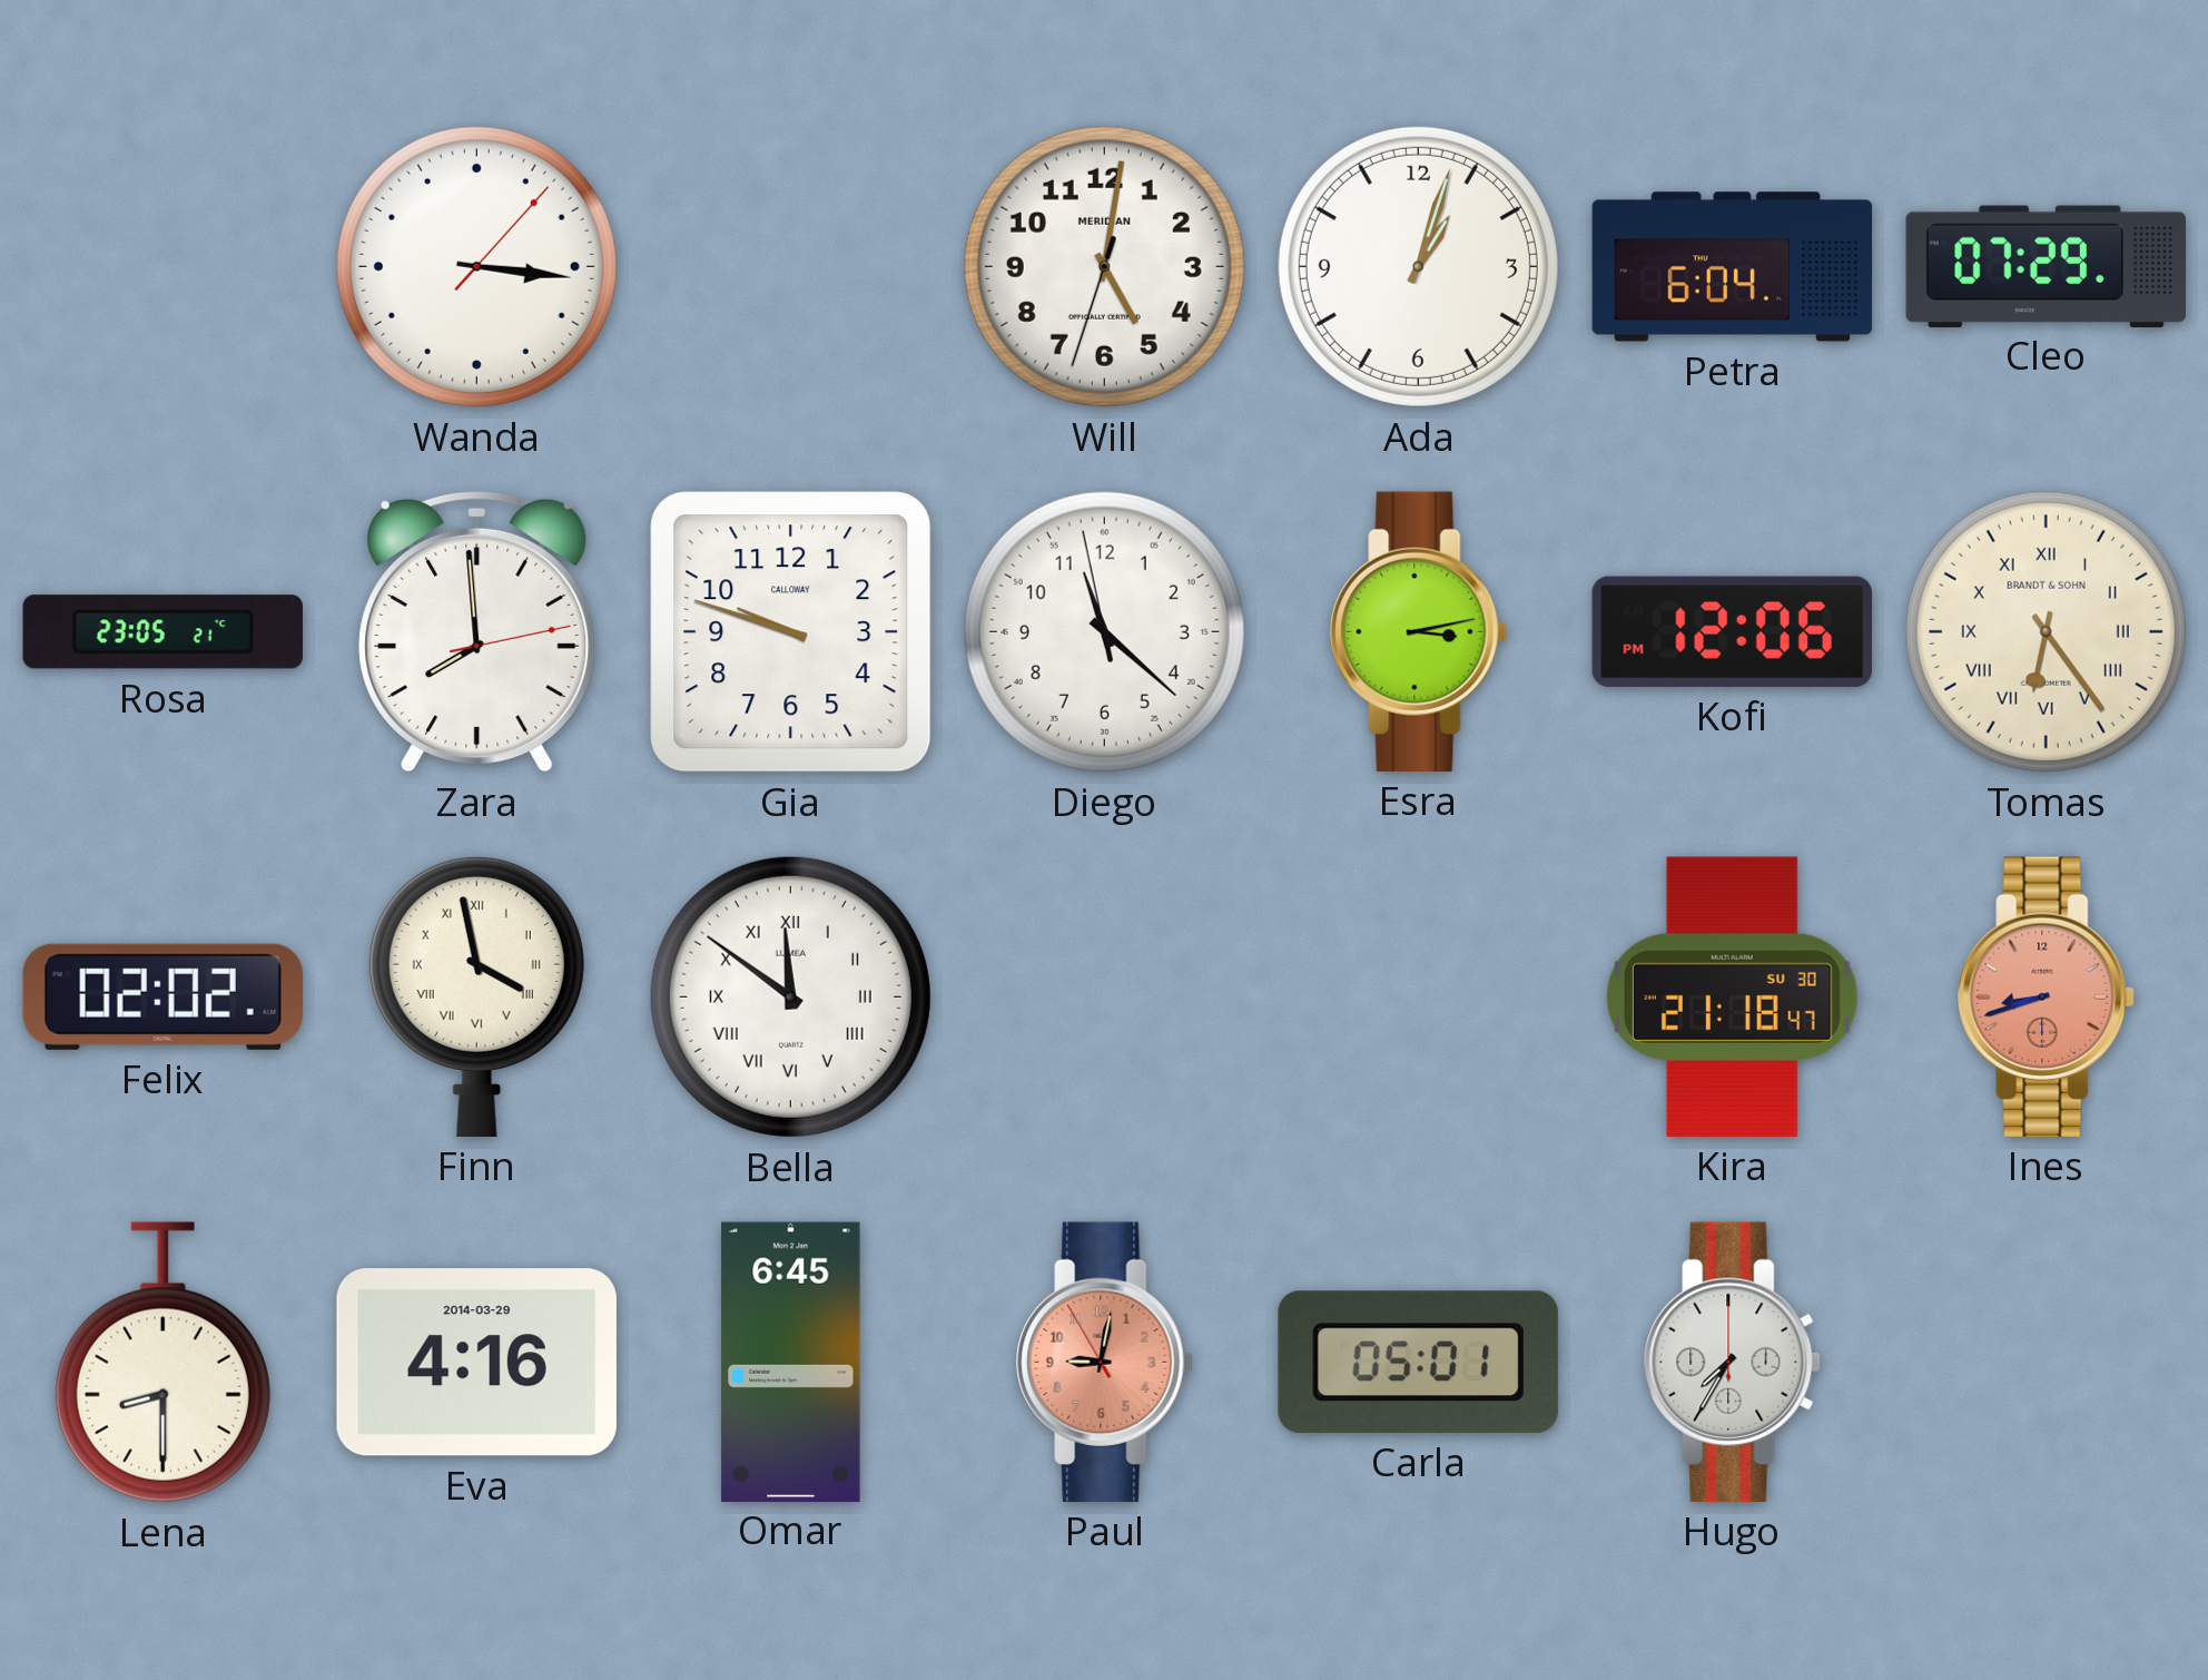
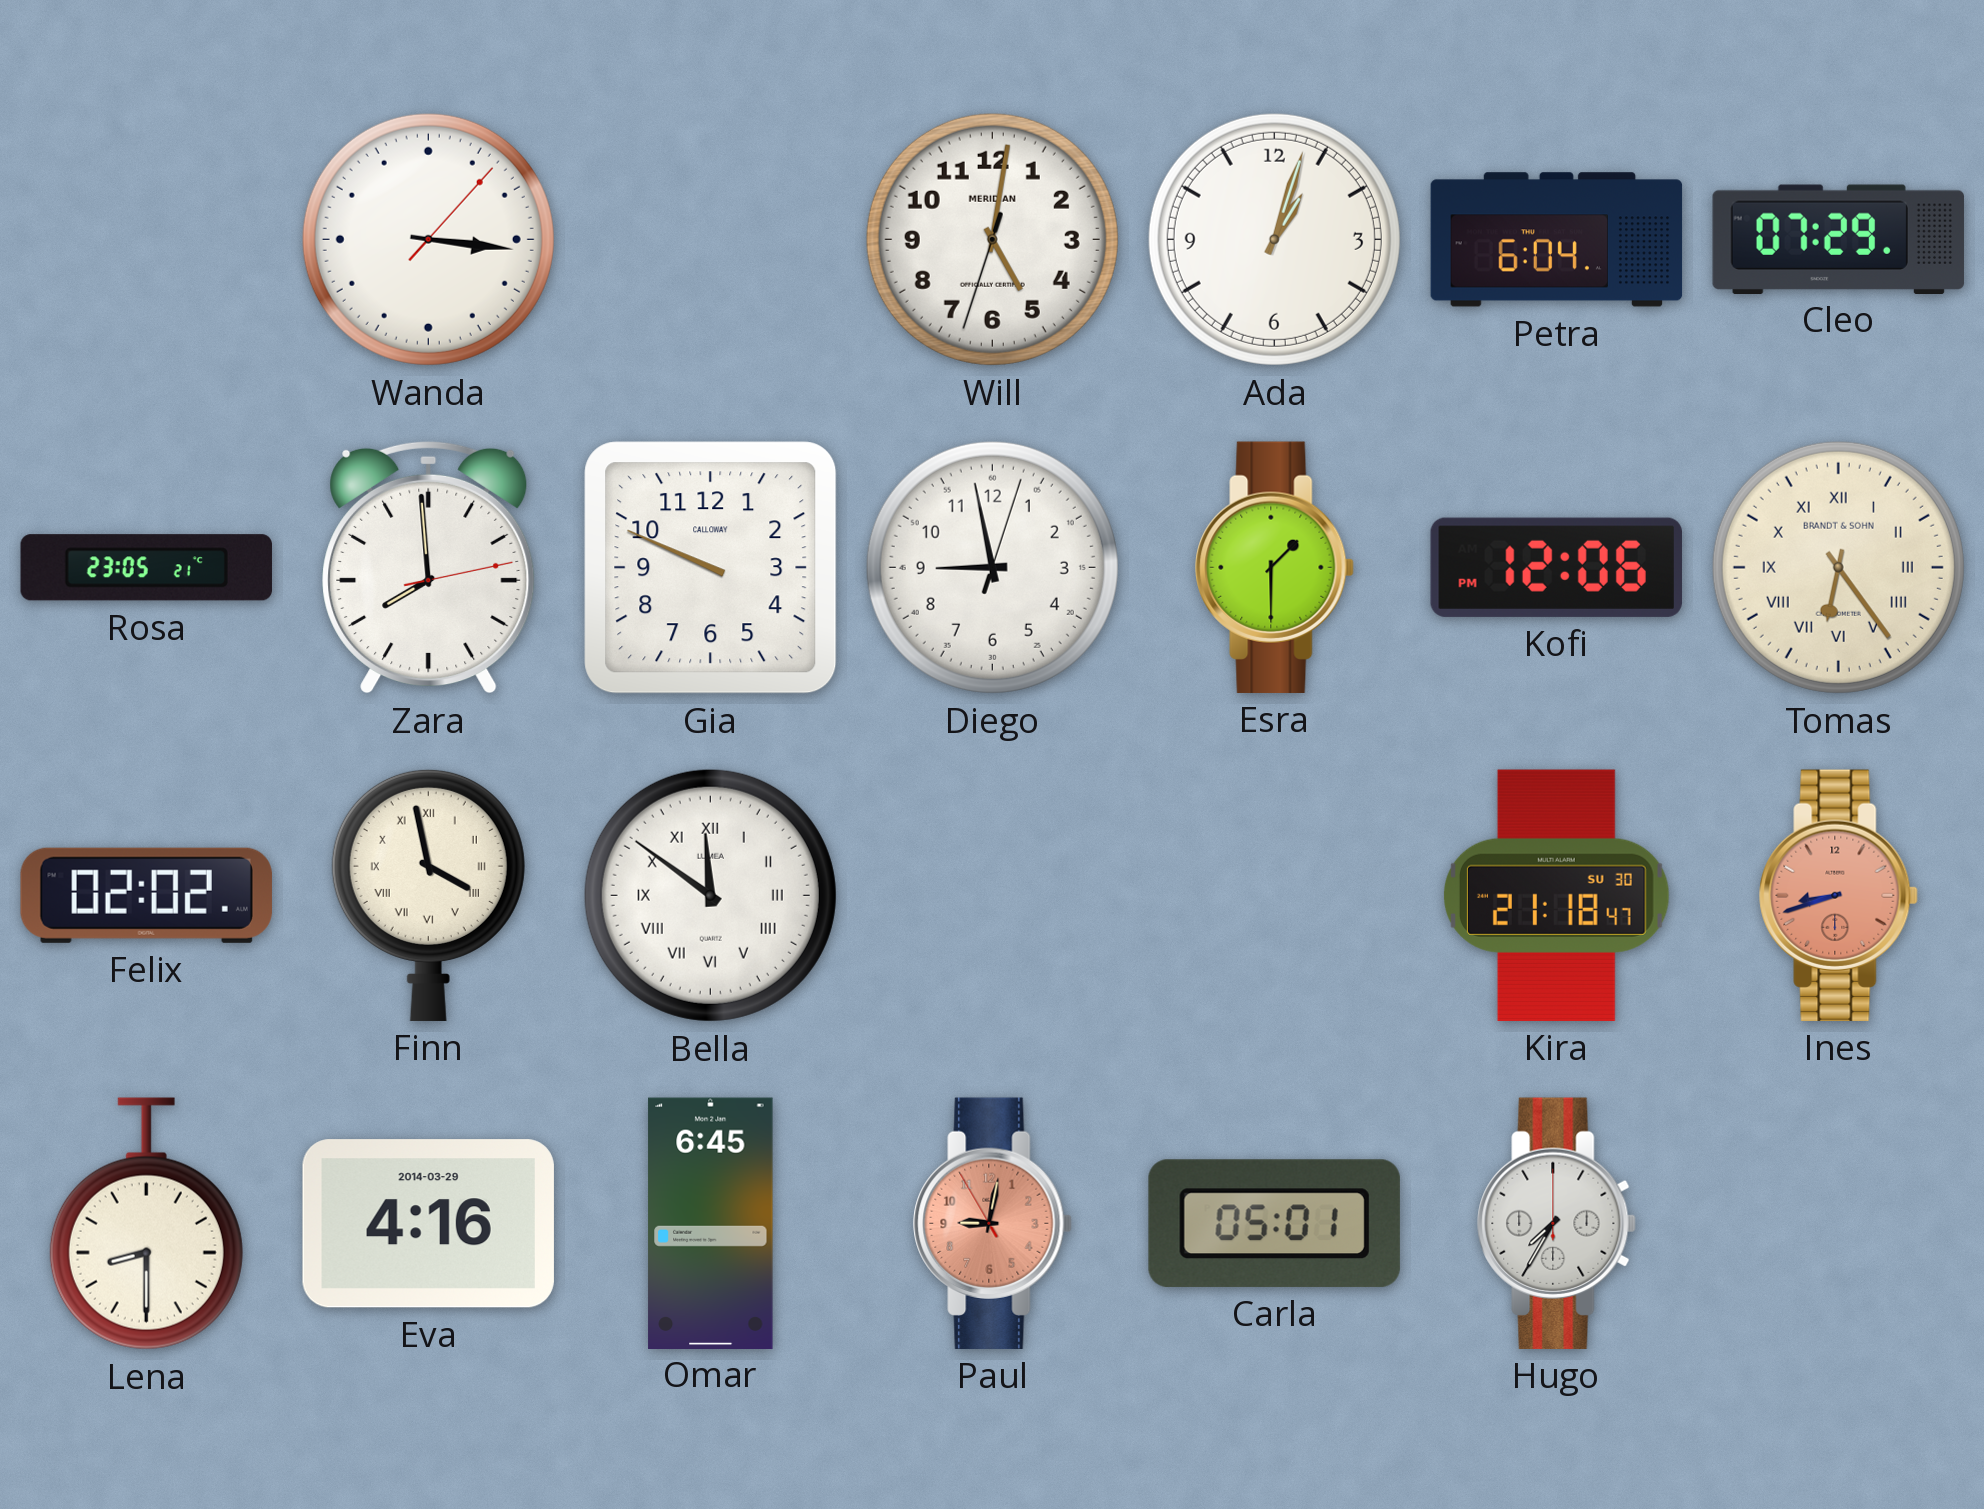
Gia: 9:48 -> 9:49 (711, 568)
Diego: 11:21 -> 8:58 (992, 567)
Esra: 3:13 -> 1:30 (1275, 567)
